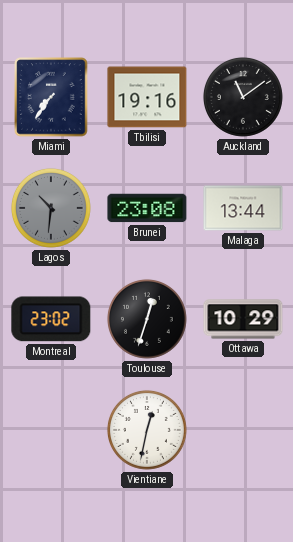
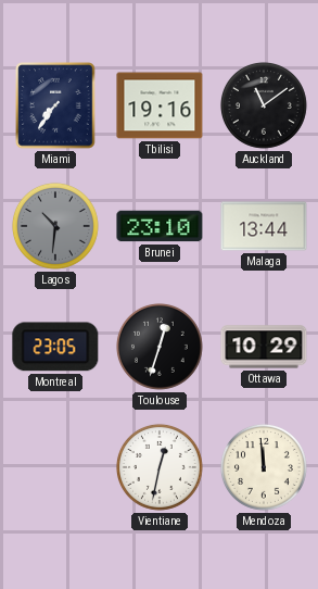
Brunei: 23:08 -> 23:10 (160, 226)
Montreal: 23:02 -> 23:05 (55, 347)
Mendoza: none -> 11:59 (264, 467)
